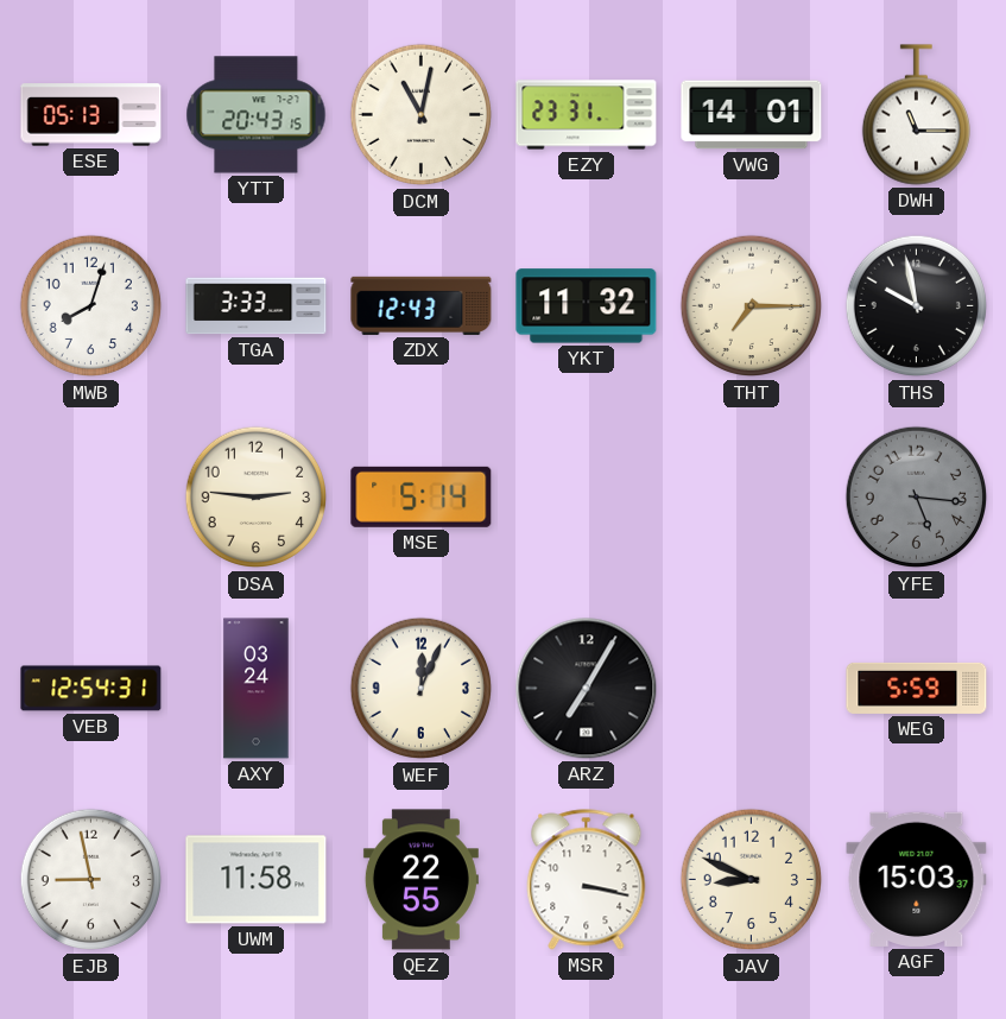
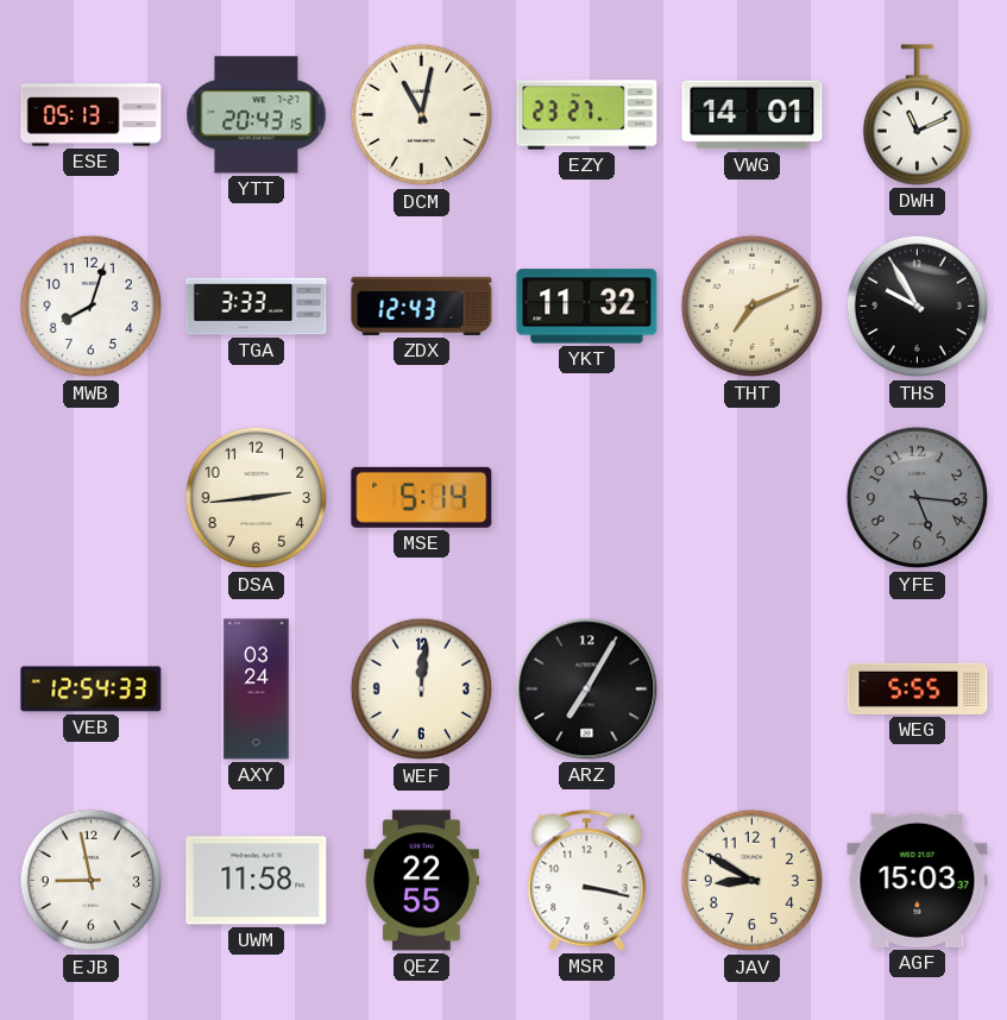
EZY: 23:31 -> 23:27 (587, 115)
DWH: 11:15 -> 11:11 (917, 115)
THT: 7:15 -> 7:11 (753, 307)
THS: 9:58 -> 9:55 (918, 307)
DSA: 2:46 -> 2:44 (257, 498)
VEB: 12:54:31 -> 12:54:33 (92, 690)
WEF: 12:04 -> 12:01 (422, 690)
WEG: 5:59 -> 5:55 (918, 688)
JAV: 8:49 -> 8:50 (753, 881)
